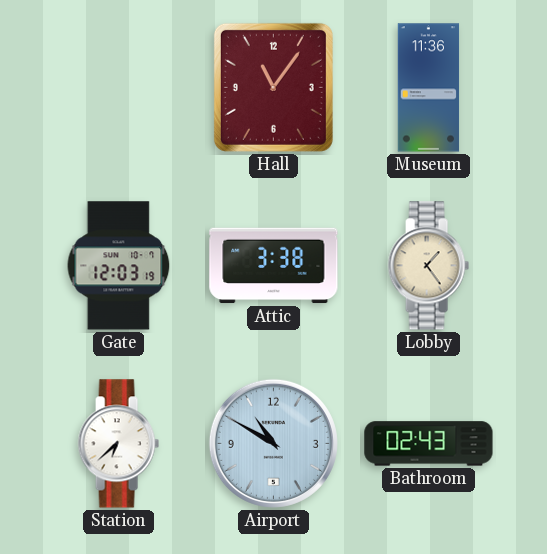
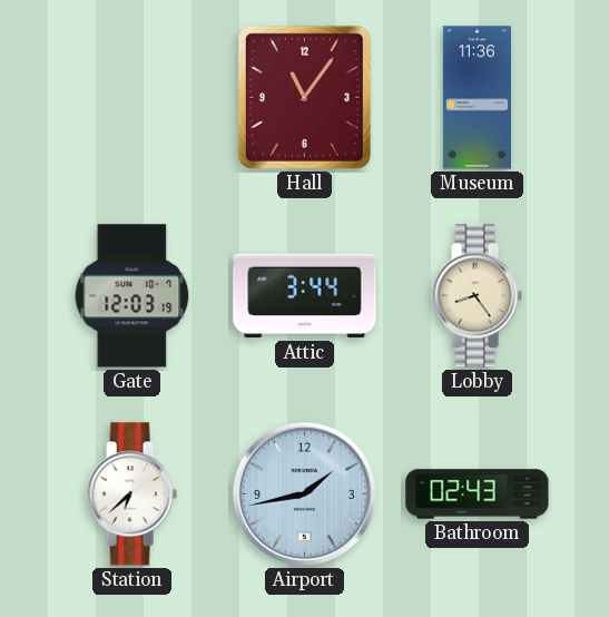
Attic: 3:38 -> 3:44 (305, 296)
Lobby: 1:24 -> 8:24 (477, 296)
Airport: 10:50 -> 1:43 (304, 493)
